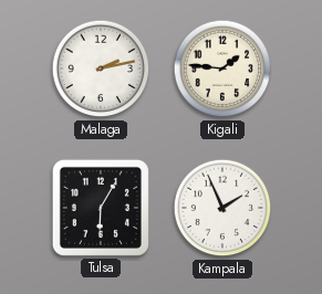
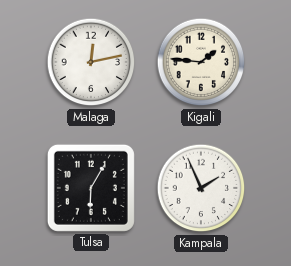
Malaga: 2:13 -> 12:13 (91, 62)
